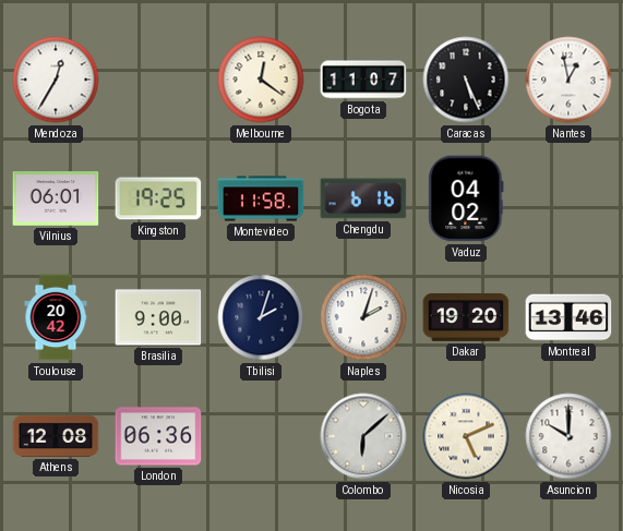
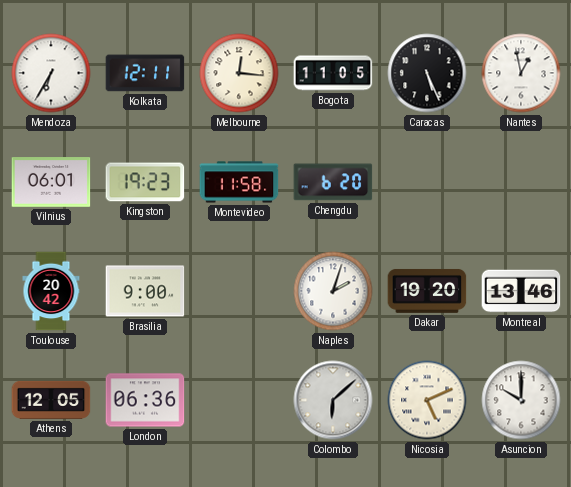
Mendoza: 12:35 -> 6:35 (51, 73)
Kolkata: none -> 12:11 (145, 73)
Melbourne: 12:21 -> 12:16 (239, 73)
Bogota: 11:07 -> 11:05 (333, 73)
Kingston: 19:25 -> 19:23 (145, 182)
Chengdu: 6:16 -> 6:20 (333, 182)
Vaduz: 04:02 -> none (466, 198)
Tbilisi: 2:03 -> none (261, 317)
Athens: 12:08 -> 12:05 (51, 400)
